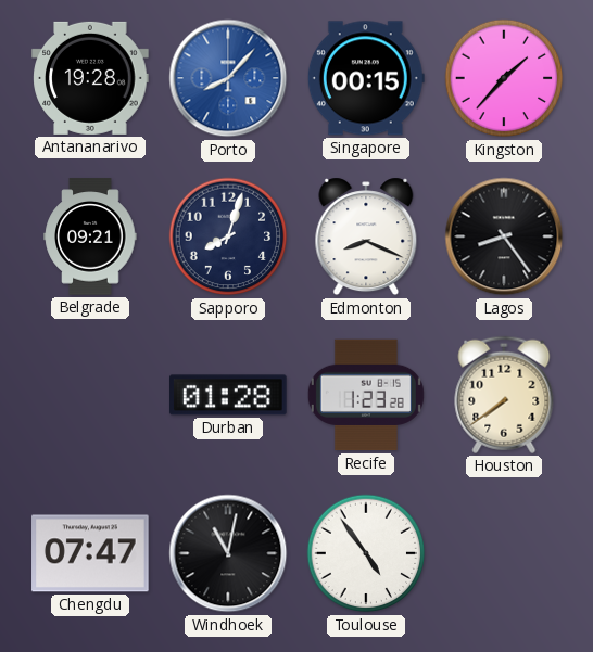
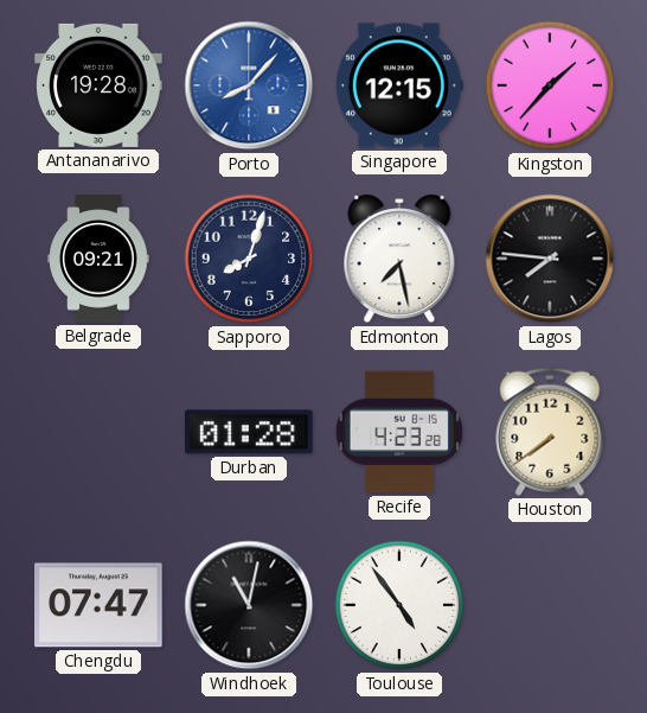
Singapore: 00:15 -> 12:15 (399, 85)
Edmonton: 8:19 -> 7:28 (399, 259)
Lagos: 8:24 -> 7:46 (550, 259)
Recife: 1:23 -> 4:23 (399, 432)
